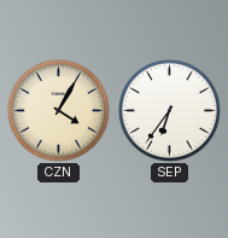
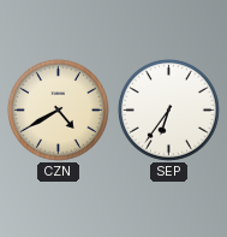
CZN: 4:05 -> 4:40 (58, 109)
